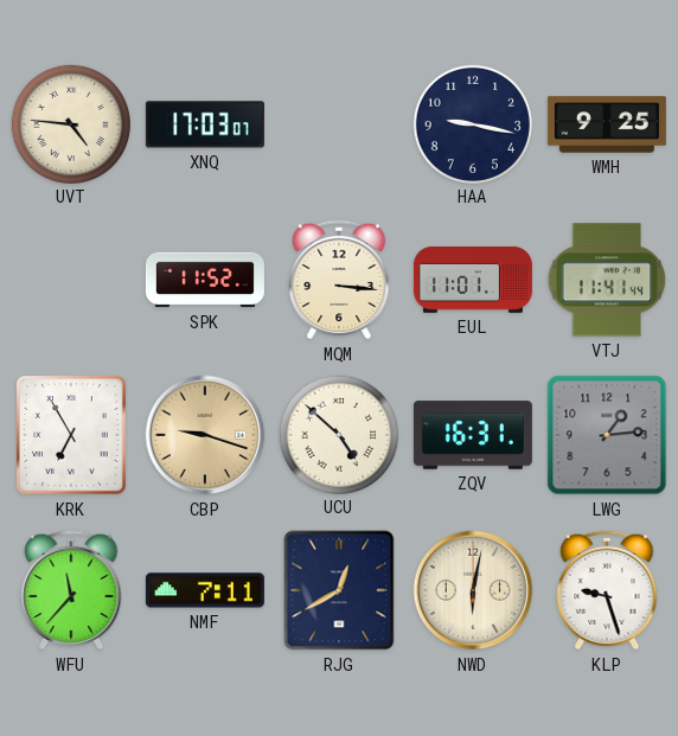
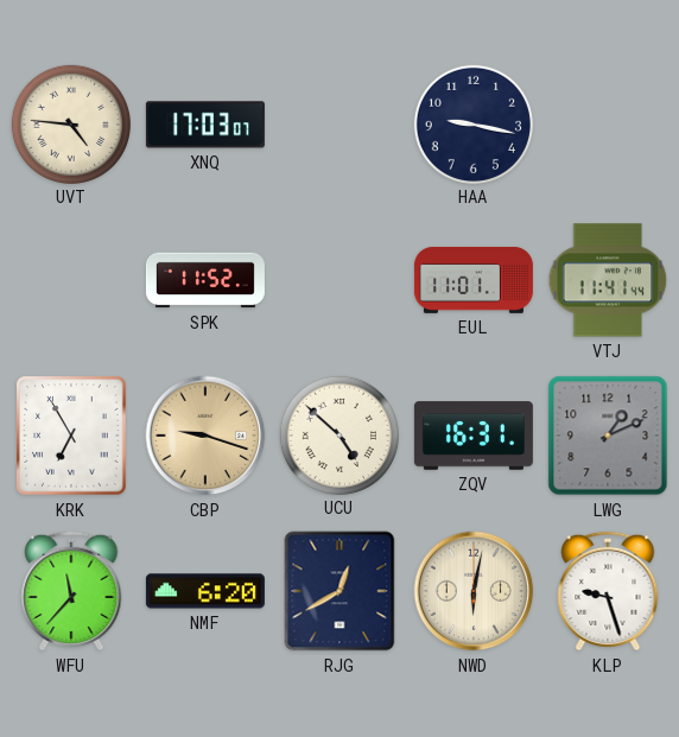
WMH: 9:25 -> none (607, 124)
MQM: 3:16 -> none (339, 280)
LWG: 1:14 -> 1:11 (608, 436)
NMF: 7:11 -> 6:20 (205, 591)
